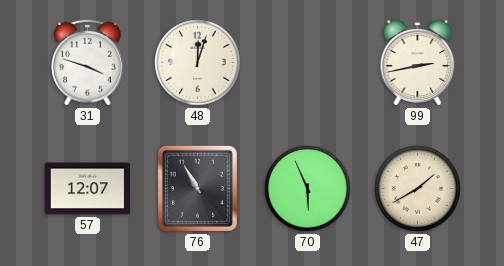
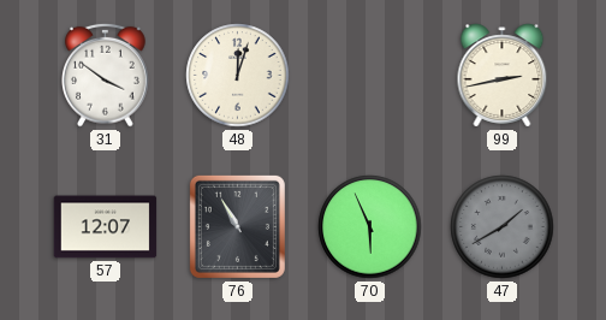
31: 3:48 -> 3:51 (106, 75)
47 dial: cream -> grey (503, 227)
